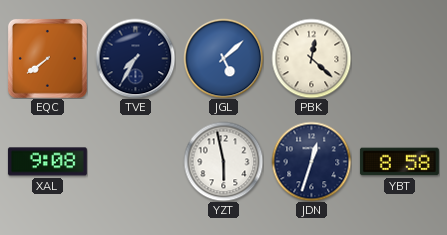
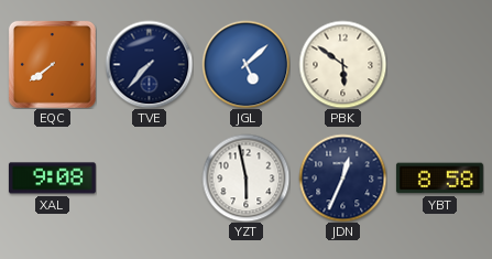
TVE: 7:35 -> 7:37 (149, 64)
PBK: 12:22 -> 5:51 (342, 64)
JDN: 12:33 -> 12:34 (342, 177)
